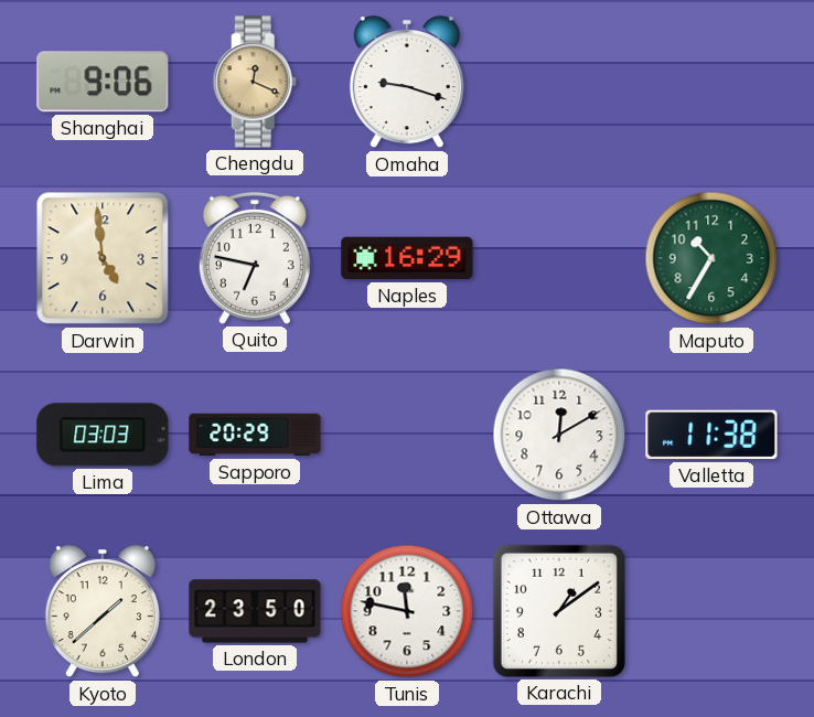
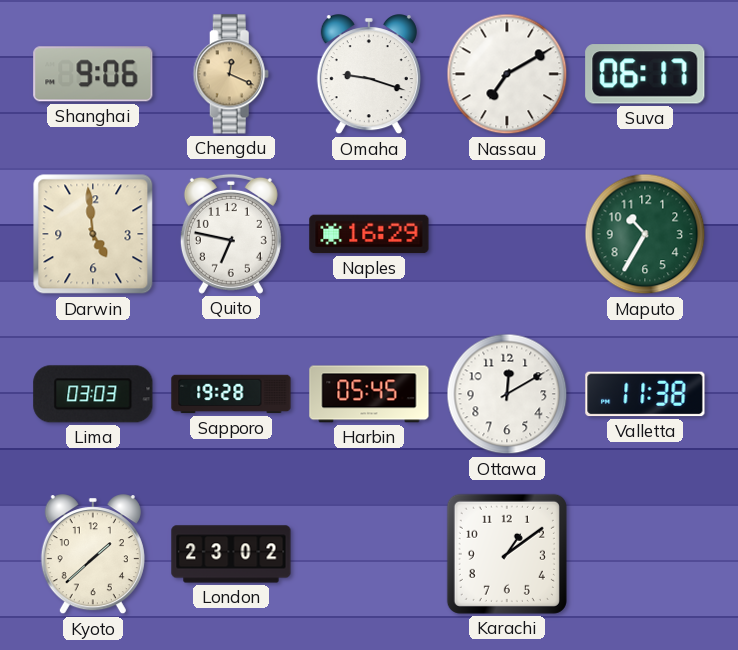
Nassau: none -> 7:10 (507, 74)
Suva: none -> 06:17 (645, 74)
Sapporo: 20:29 -> 19:28 (231, 394)
Harbin: none -> 05:45 (369, 394)
London: 23:50 -> 23:02 (231, 554)
Tunis: 11:47 -> none (407, 611)
